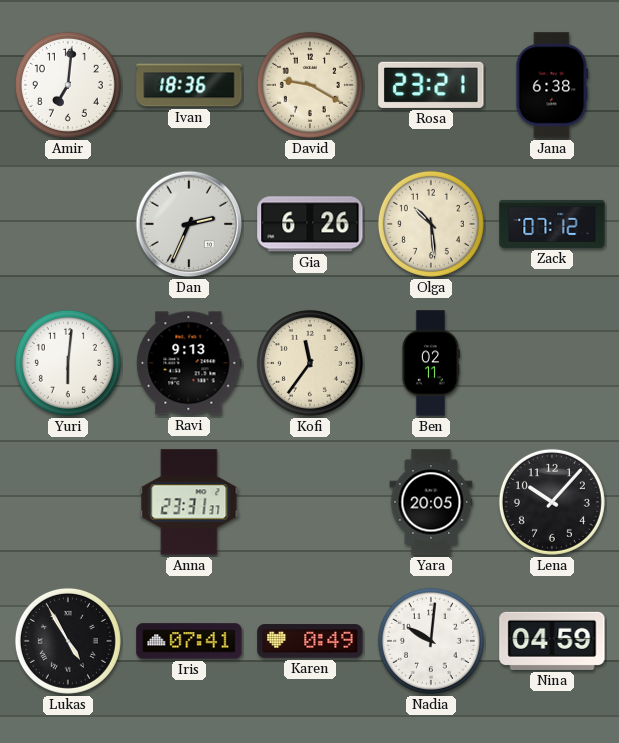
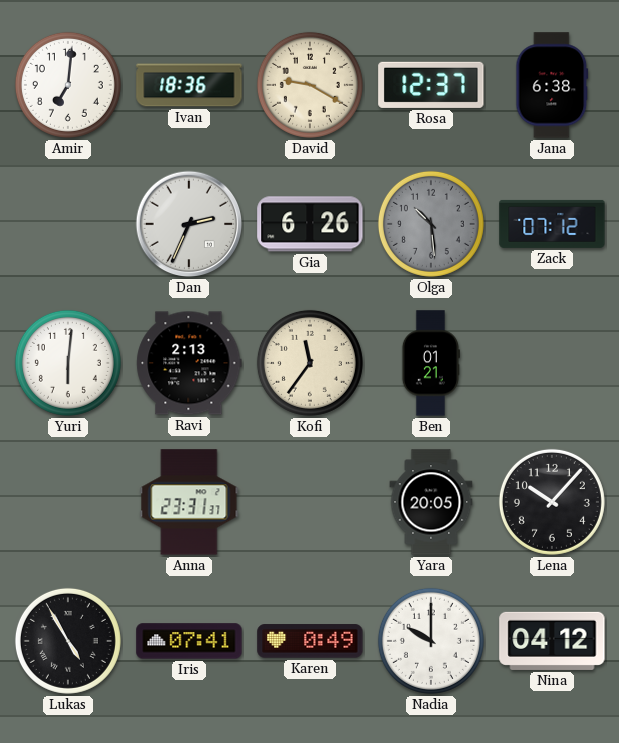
Rosa: 23:21 -> 12:37 (431, 85)
Olga dial: cream -> grey (431, 224)
Ravi: 9:13 -> 2:13 (189, 363)
Ben: 02:11 -> 01:21 (430, 363)
Nadia: 10:01 -> 10:00 (431, 641)
Nina: 04:59 -> 04:12 (552, 641)
